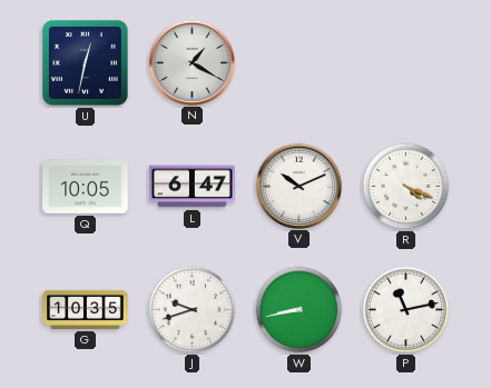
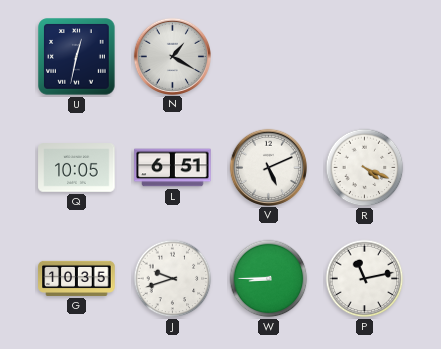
L: 6:47 -> 6:51 (173, 168)
V: 10:11 -> 5:11 (268, 167)
W: 8:43 -> 8:45 (269, 279)
